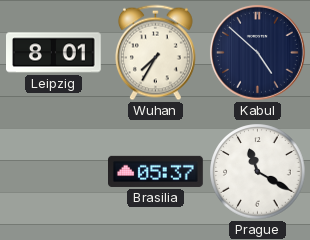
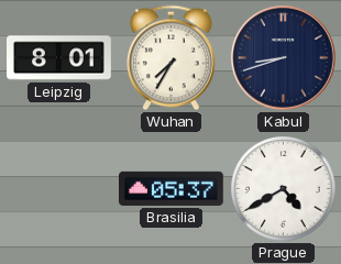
Kabul: 4:52 -> 8:42 (283, 57)
Prague: 11:20 -> 4:40 (284, 189)
